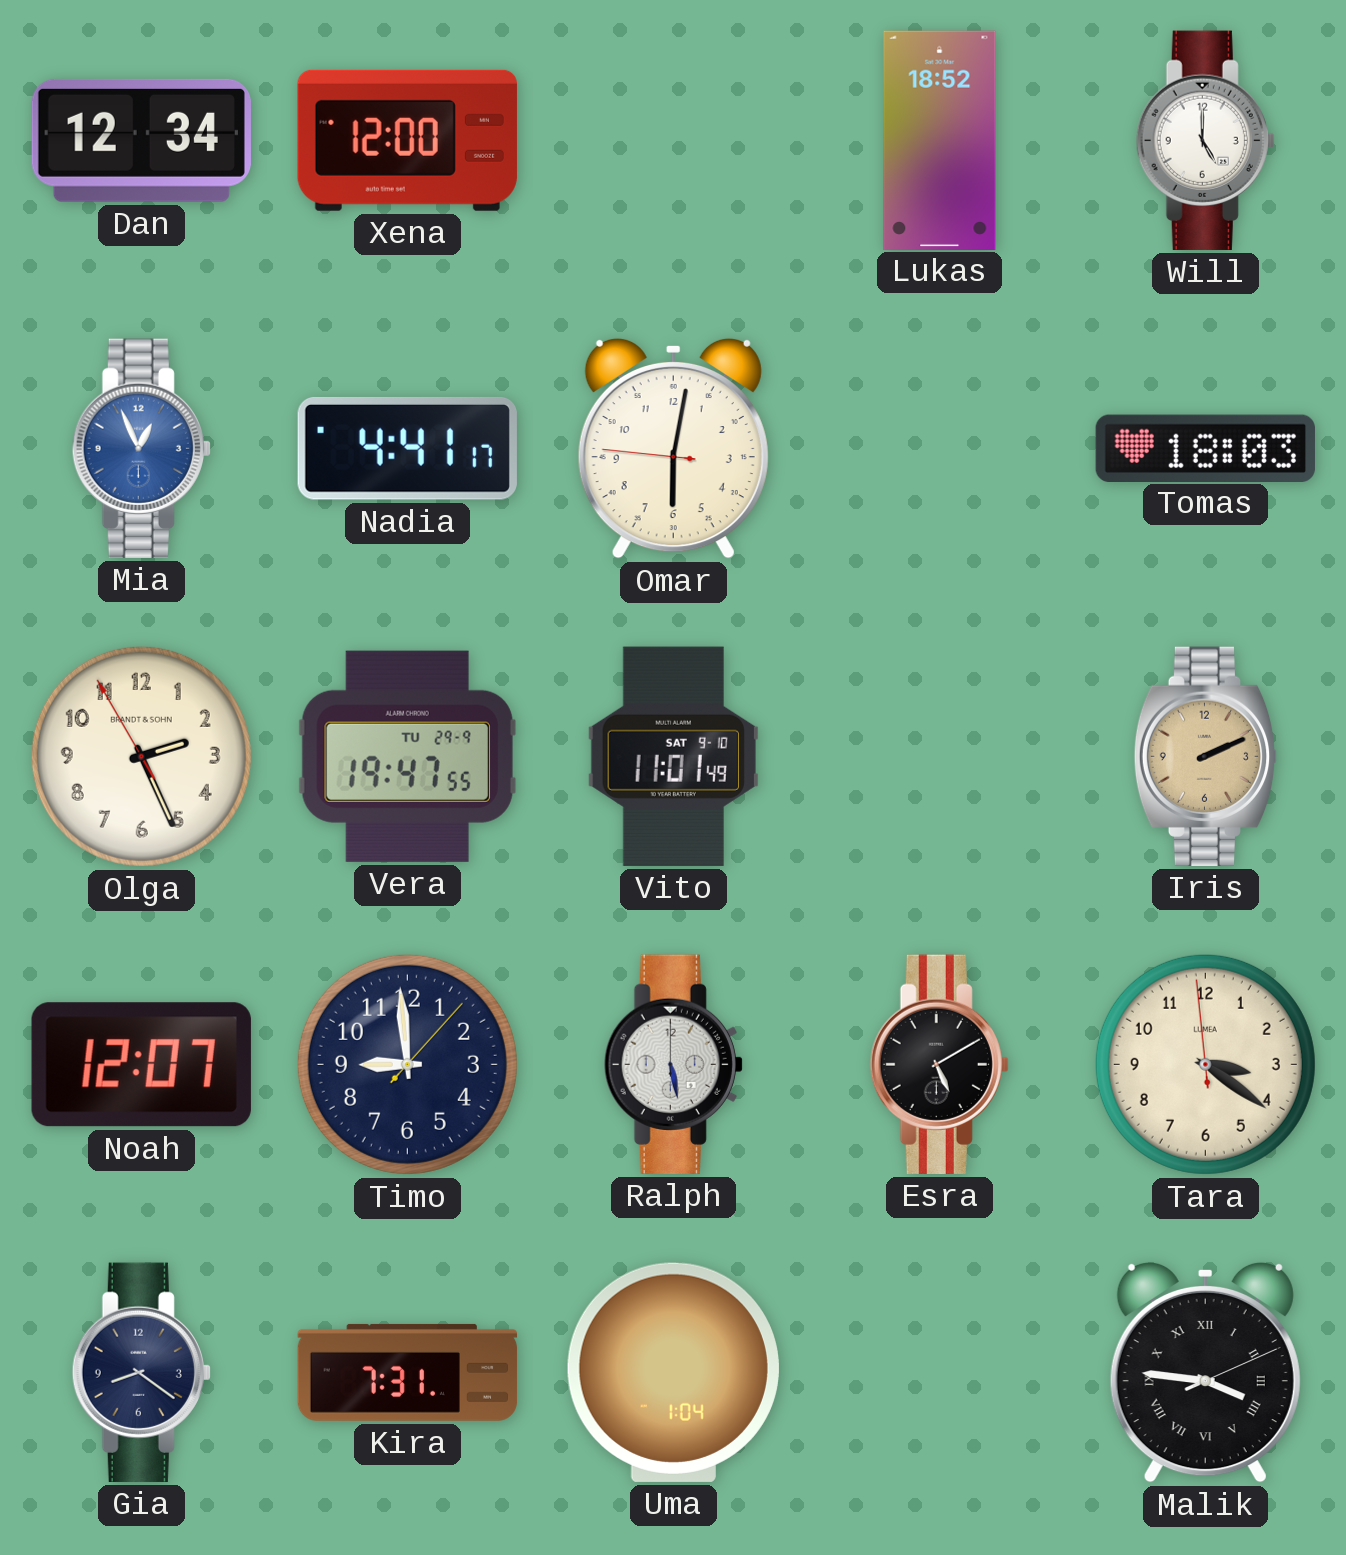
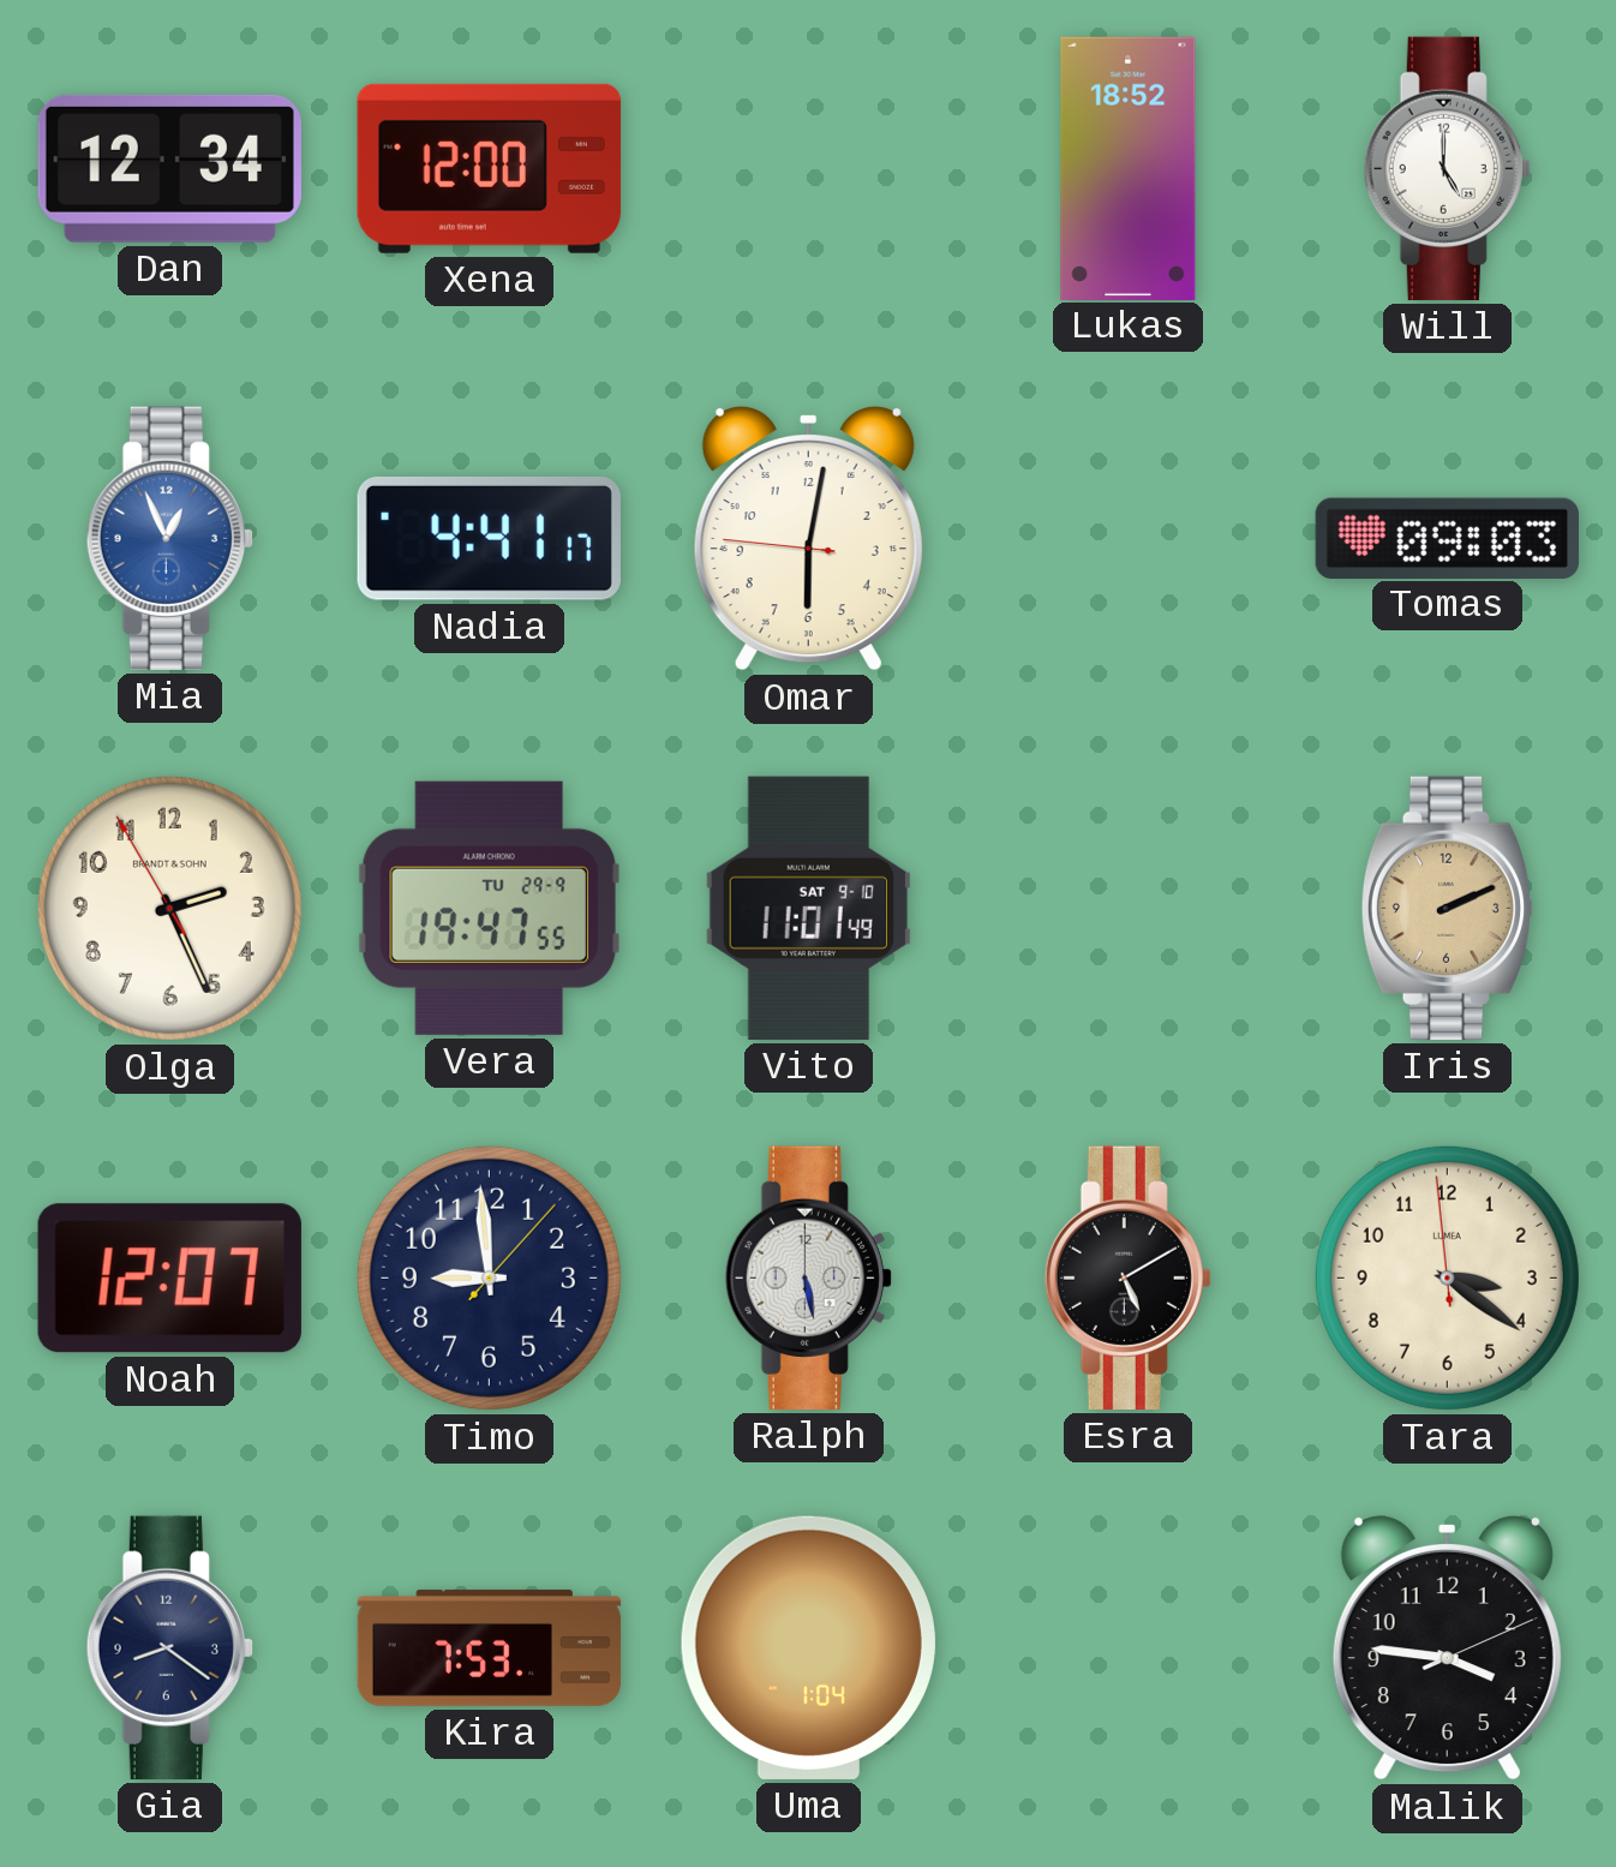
Tomas: 18:03 -> 09:03 (1447, 538)
Kira: 7:31 -> 7:53 (490, 1647)
Malik numerals: Roman -> Arabic (1447, 1647)
